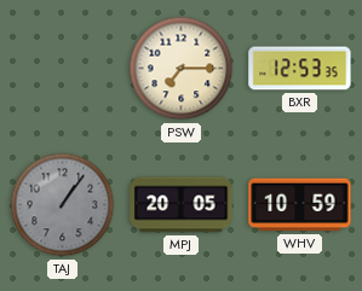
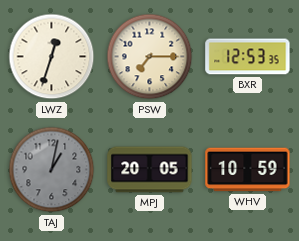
LWZ: none -> 12:33 (52, 57)
TAJ: 1:06 -> 1:02 (52, 170)
